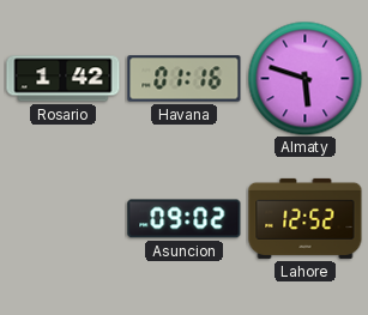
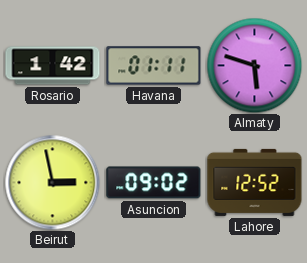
Havana: 01:16 -> 01:11 (154, 66)
Beirut: none -> 2:58 (52, 182)
